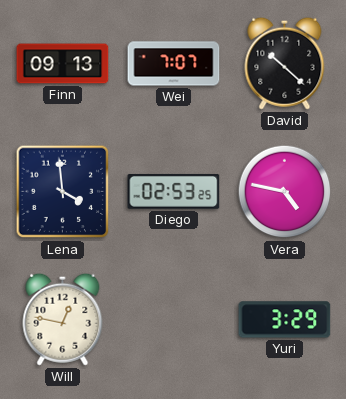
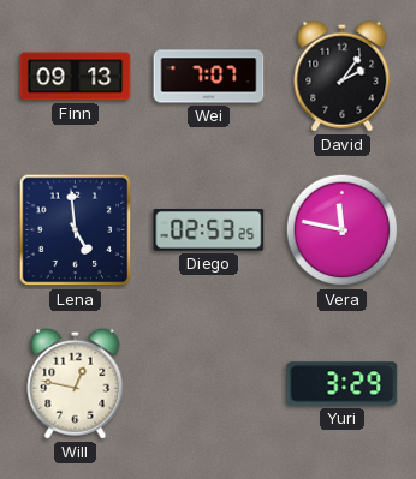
David: 10:22 -> 2:06 (343, 76)
Lena: 3:59 -> 4:59 (76, 230)
Vera: 4:47 -> 11:47 (343, 230)
